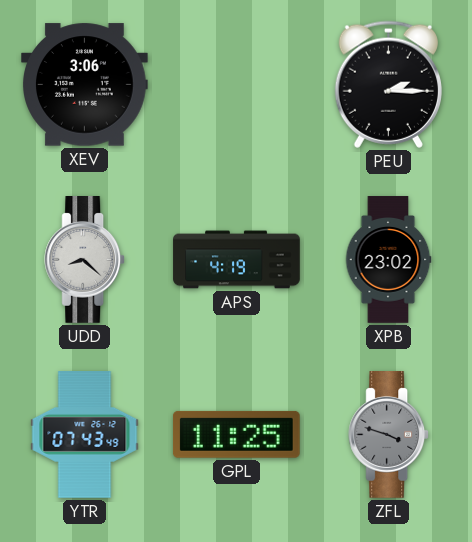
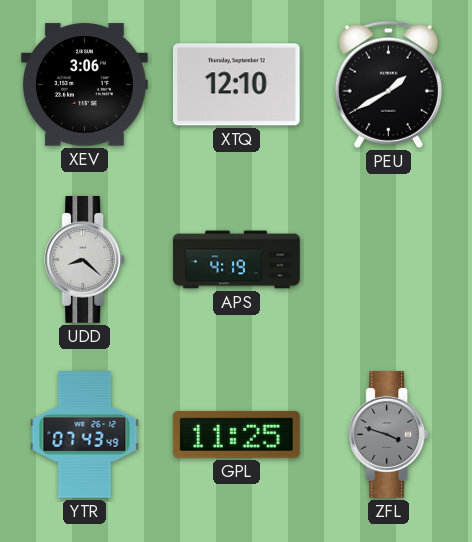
XTQ: none -> 12:10 (236, 85)
PEU: 2:15 -> 1:40 (388, 84)
XPB: 23:02 -> none (388, 260)
